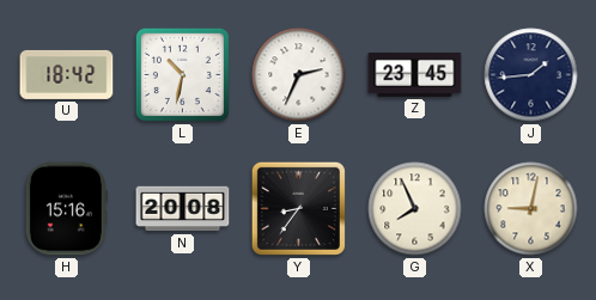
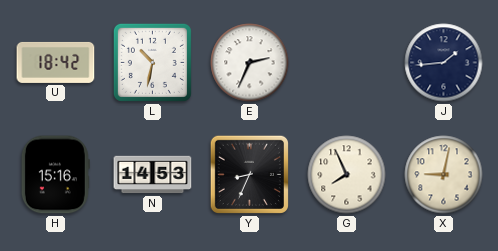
Z: 23:45 -> none (415, 74)
N: 20:08 -> 14:53 (153, 175)
Y: 8:36 -> 8:34 (249, 174)
